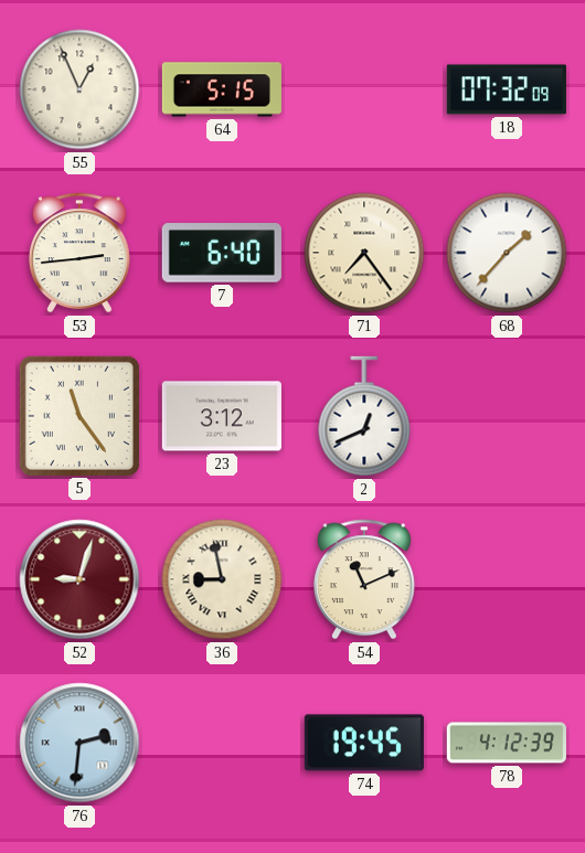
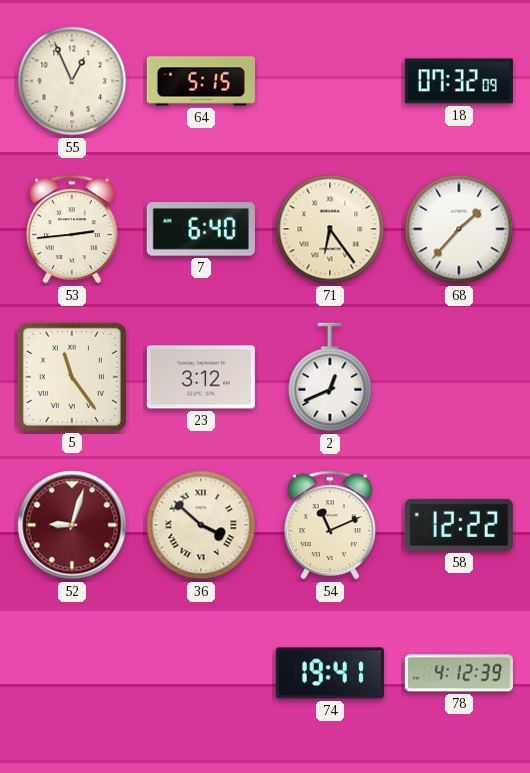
71: 7:24 -> 6:24 (330, 229)
36: 8:58 -> 3:52 (201, 525)
58: none -> 12:22 (459, 525)
76: 2:31 -> none (79, 743)
74: 19:45 -> 19:41 (330, 673)
